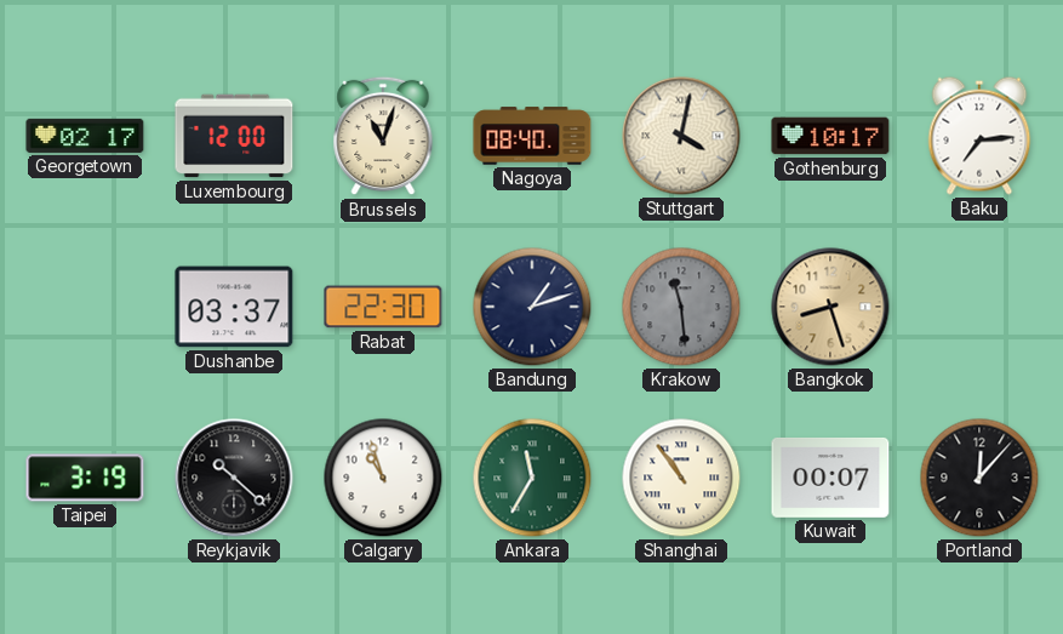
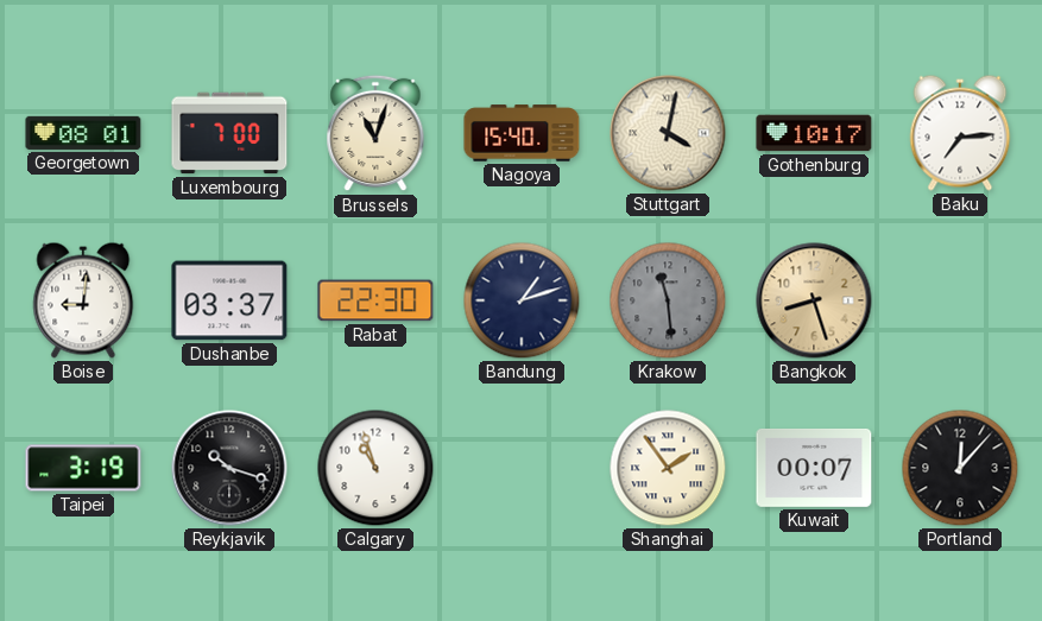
Georgetown: 02:17 -> 08:01 (83, 133)
Luxembourg: 12:00 -> 7:00 (229, 133)
Nagoya: 08:40 -> 15:40 (522, 133)
Boise: none -> 9:01 (83, 300)
Reykjavik: 10:22 -> 10:18 (229, 468)
Ankara: 11:35 -> none (532, 478)
Shanghai: 10:54 -> 1:54 (668, 468)
